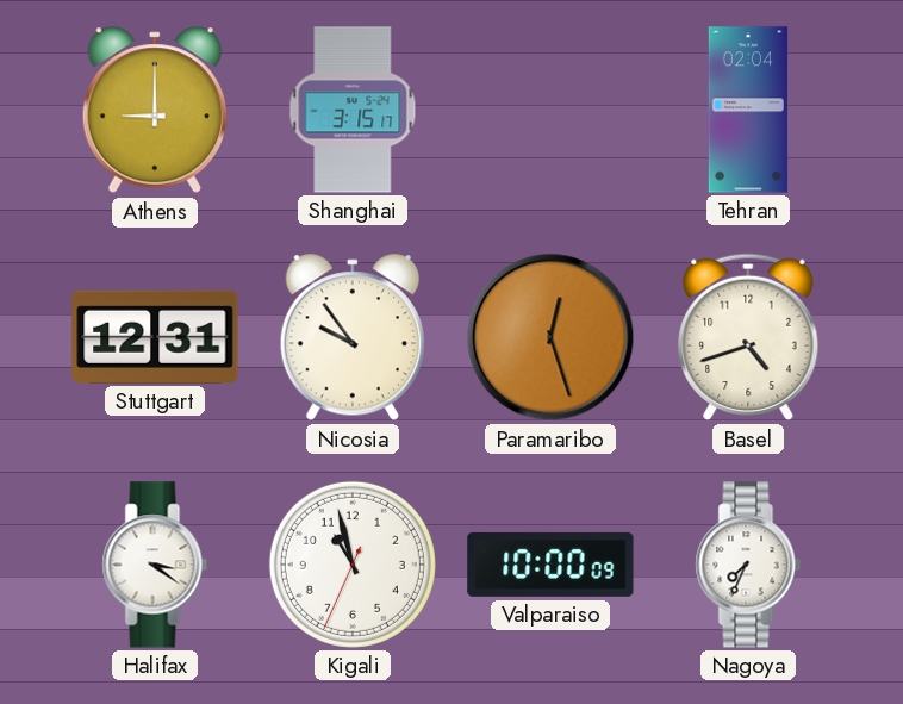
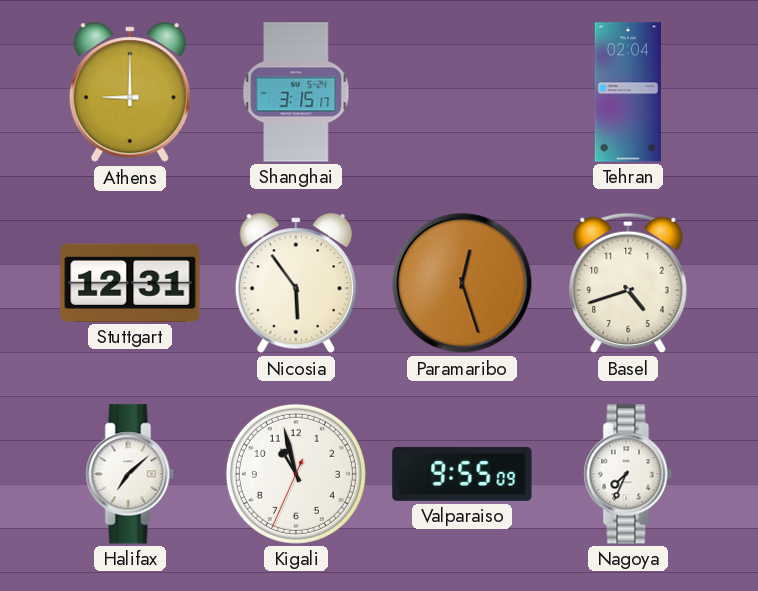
Nicosia: 9:54 -> 5:54 (296, 284)
Halifax: 3:21 -> 7:08 (130, 474)
Valparaiso: 10:00 -> 9:55 (462, 474)
